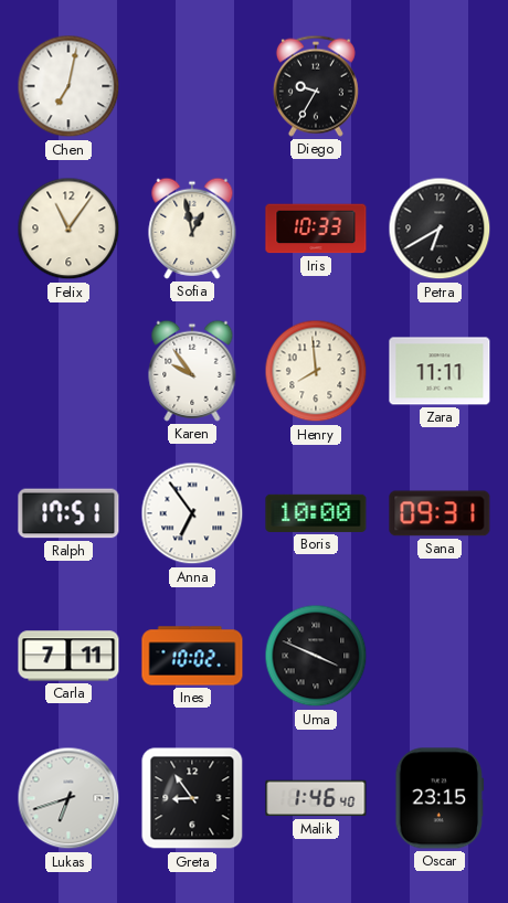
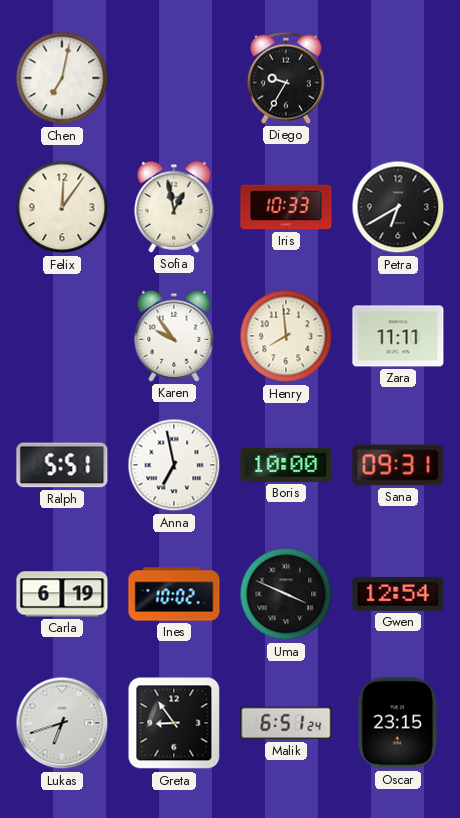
Felix: 11:06 -> 12:06 (62, 207)
Ralph: 17:51 -> 5:51 (62, 465)
Anna: 6:54 -> 6:58 (174, 465)
Carla: 7:11 -> 6:19 (62, 594)
Gwen: none -> 12:54 (398, 594)
Malik: 1:46 -> 6:51 (286, 723)
